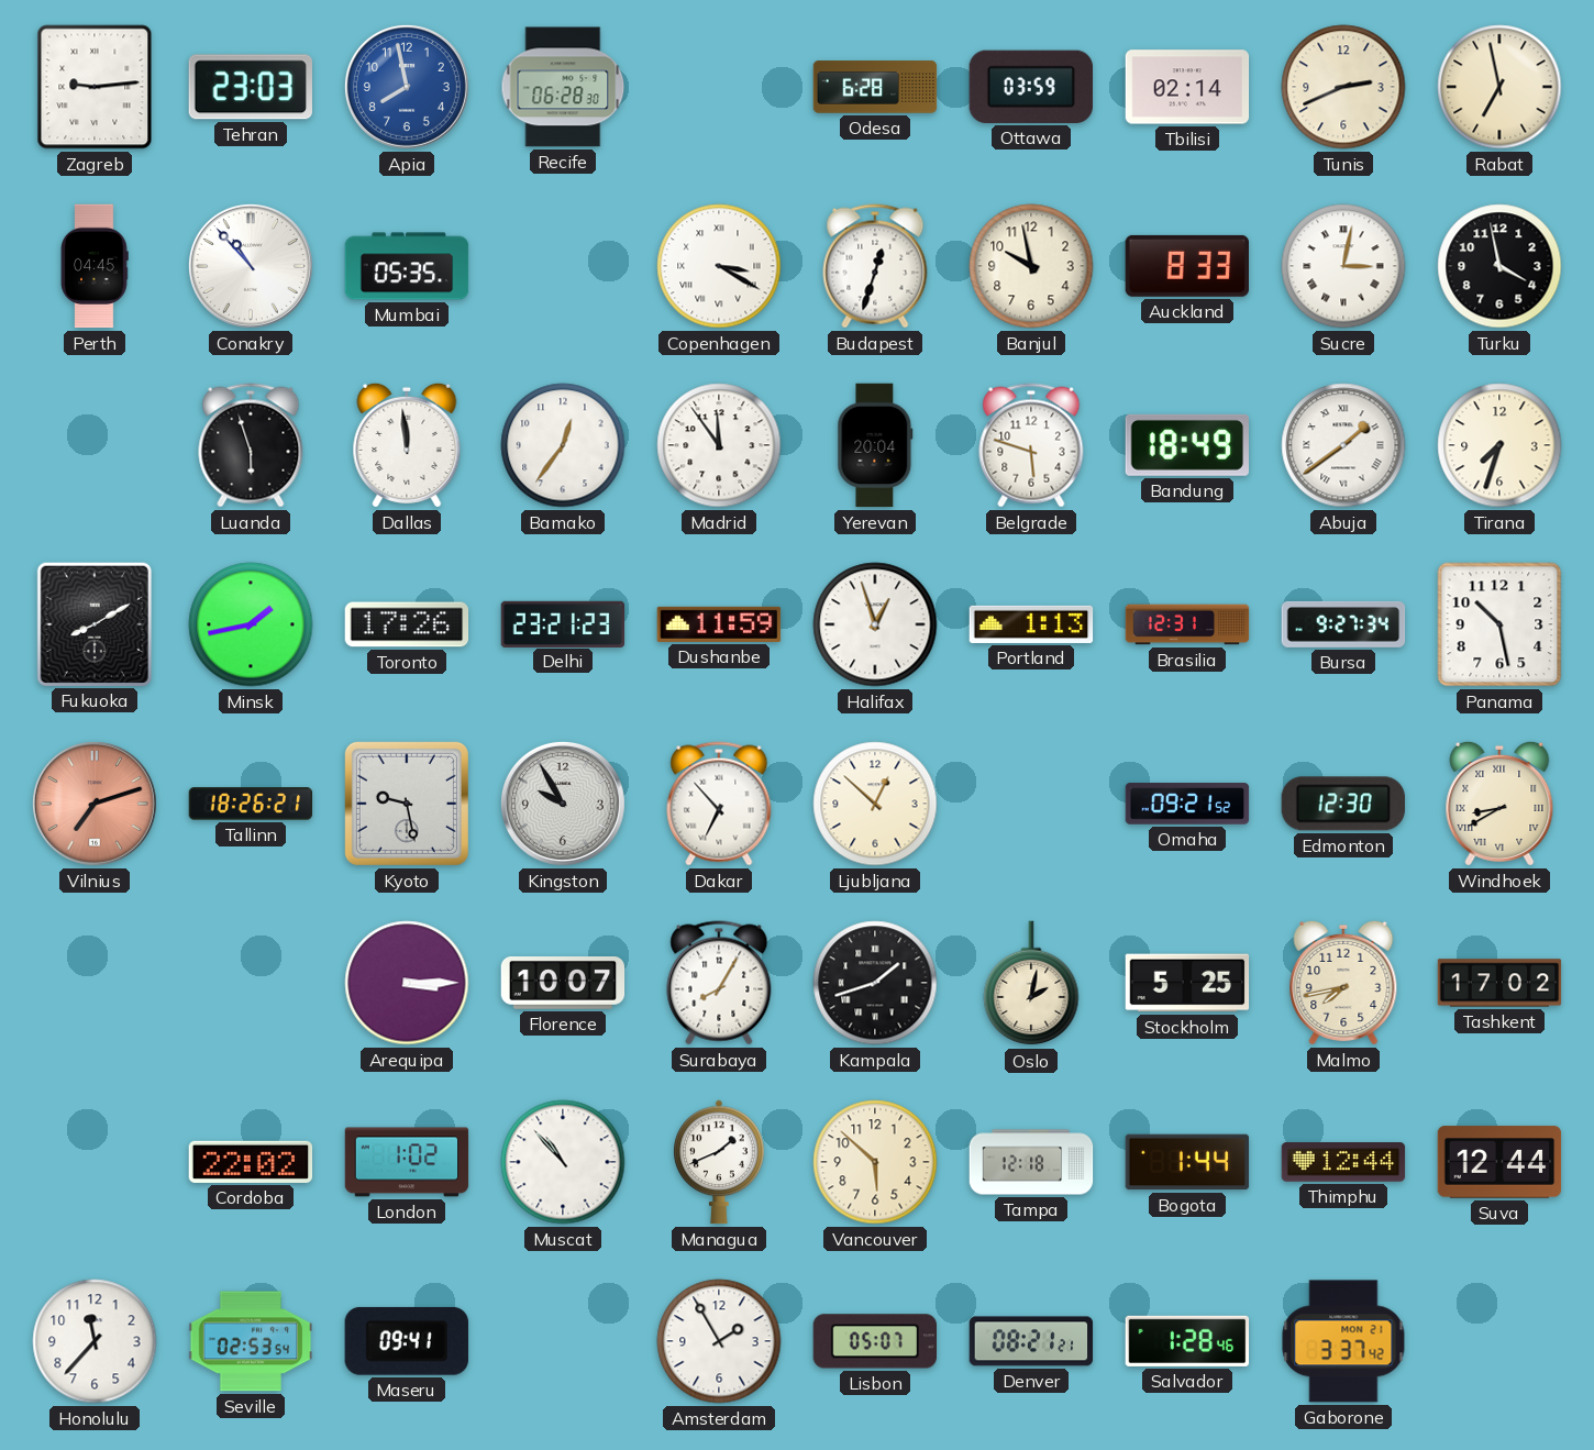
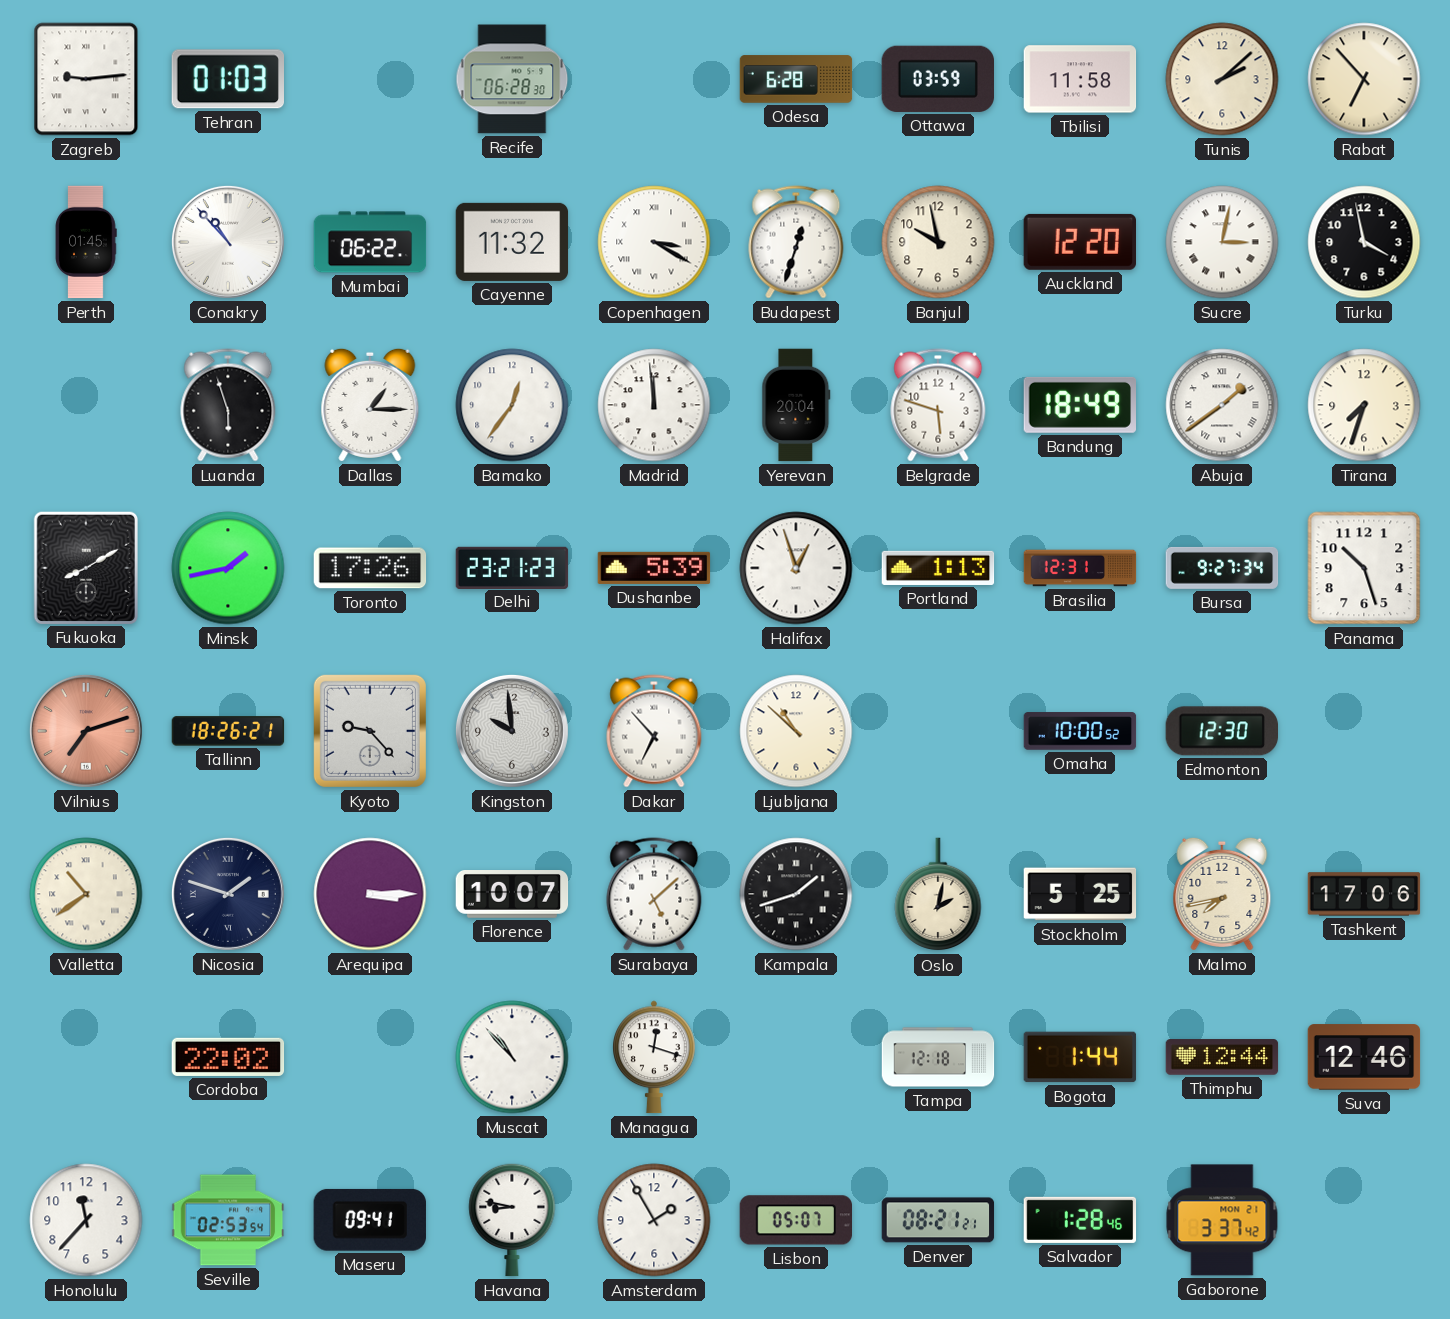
Tehran: 23:03 -> 01:03 (227, 79)
Apia: 7:58 -> none (407, 87)
Tbilisi: 02:14 -> 11:58 (1080, 79)
Tunis: 2:41 -> 2:08 (1222, 79)
Rabat: 6:58 -> 6:53 (1364, 79)
Perth: 04:45 -> 01:45 (86, 242)
Mumbai: 05:35 -> 06:22 (370, 242)
Cayenne: none -> 11:32 (512, 242)
Auckland: 8:33 -> 12:20 (1079, 242)
Dallas: 11:59 -> 1:15 (370, 405)
Madrid: 11:54 -> 11:59 (654, 405)
Dushanbe: 11:59 -> 5:39 (654, 568)
Panama: 10:28 -> 10:27 (1364, 568)
Kyoto: 9:28 -> 9:23 (370, 731)
Kingston: 9:55 -> 9:59 (512, 731)
Ljubljana: 12:52 -> 10:52 (796, 731)
Omaha: 09:21 -> 10:00 (1080, 731)
Windhoek: 8:40 -> none (1499, 804)
Valletta: none -> 10:39 (86, 894)
Nicosia: none -> 1:48 (228, 894)
Surabaya: 8:05 -> 5:08 (654, 894)
Tashkent: 17:02 -> 17:06 (1364, 894)
London: 1:02 -> none (407, 1162)
Managua: 1:41 -> 12:18 (655, 1057)
Vancouver: 5:52 -> none (875, 1162)
Suva: 12:44 -> 12:46 (1364, 1057)
Havana: none -> 8:47 (512, 1220)
